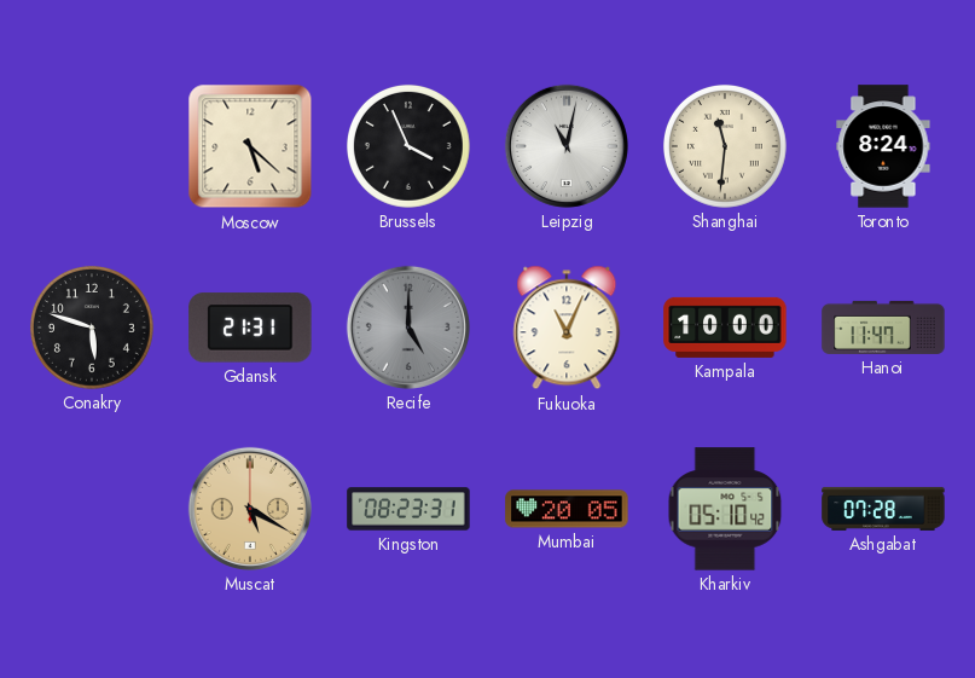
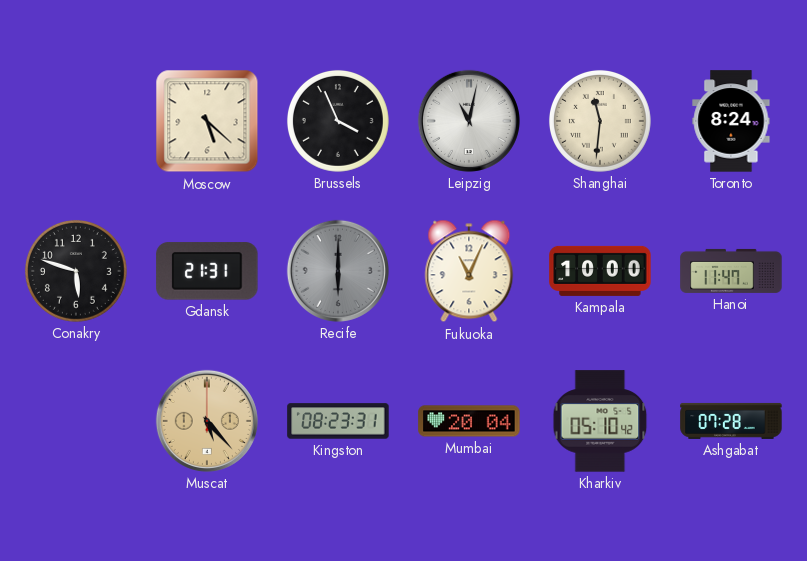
Recife: 5:00 -> 6:00 (338, 271)
Muscat: 5:20 -> 5:23 (207, 421)
Mumbai: 20:05 -> 20:04 (469, 421)
